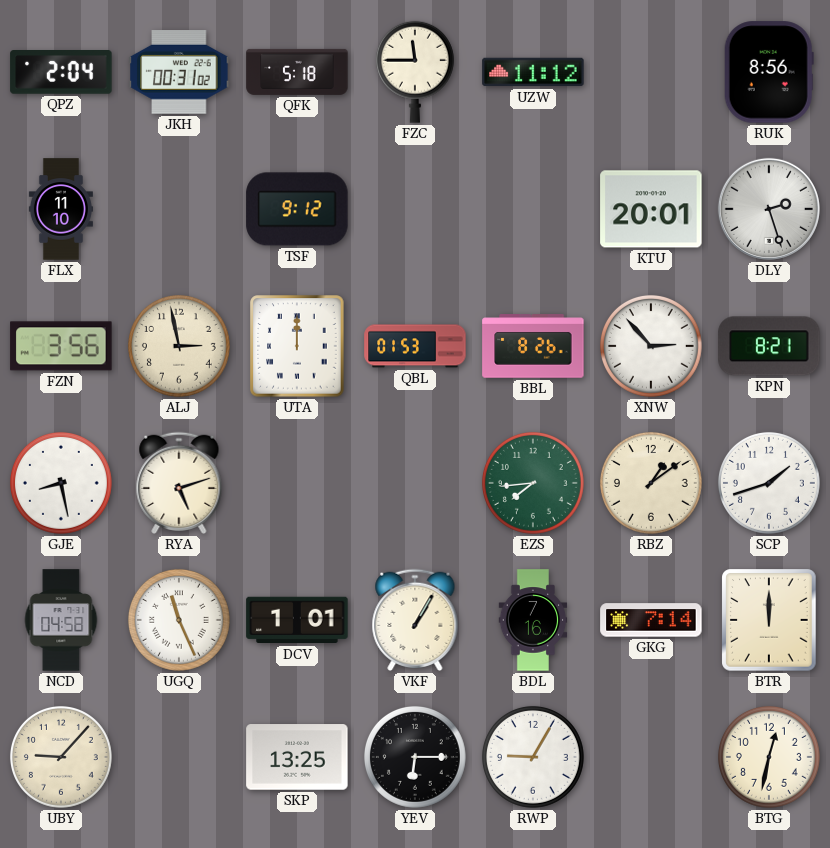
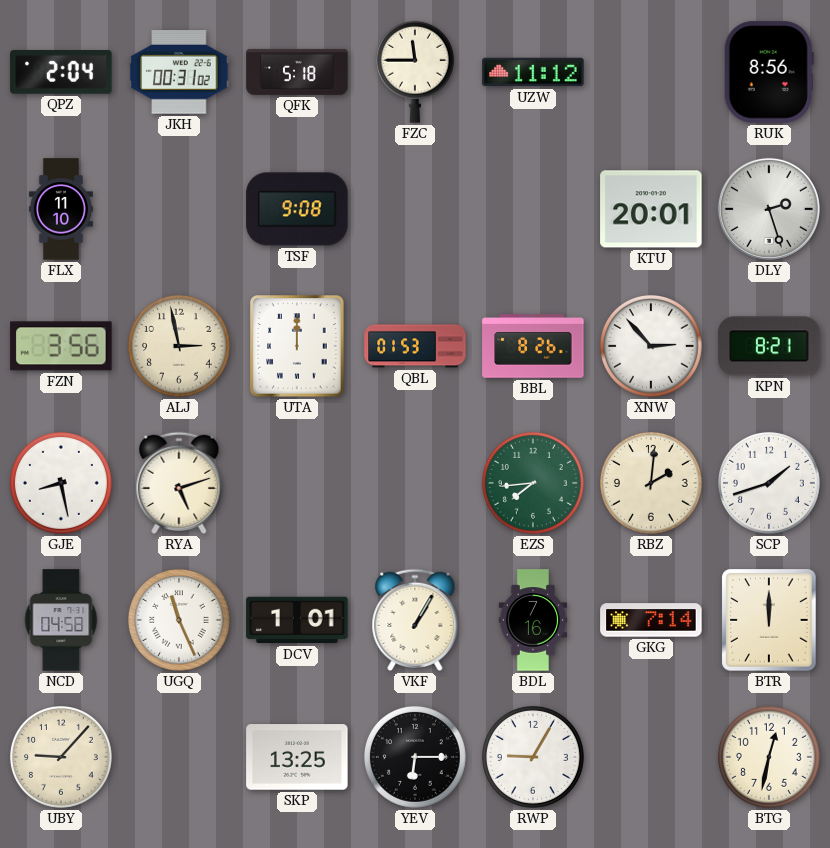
TSF: 9:12 -> 9:08 (297, 209)
RBZ: 1:09 -> 2:01 (651, 483)
